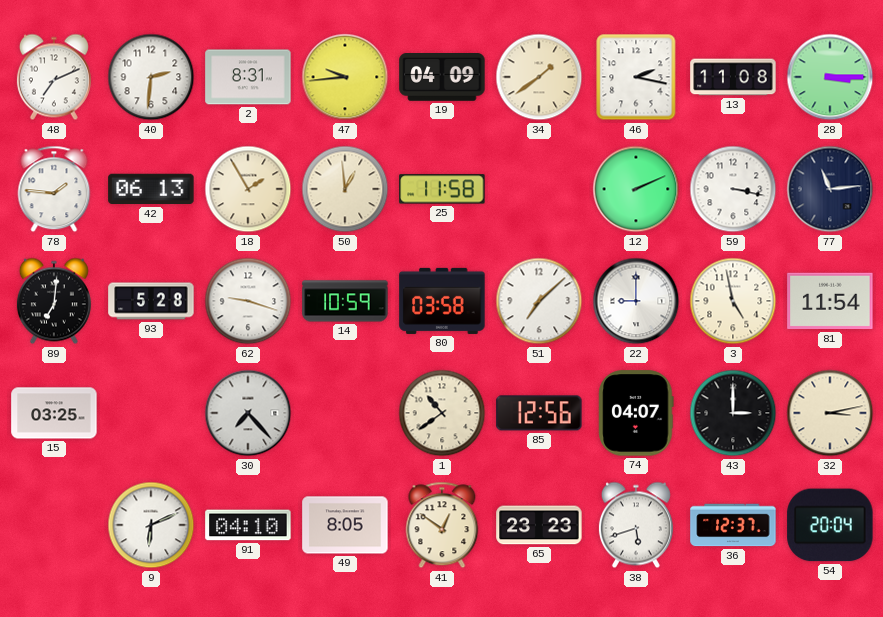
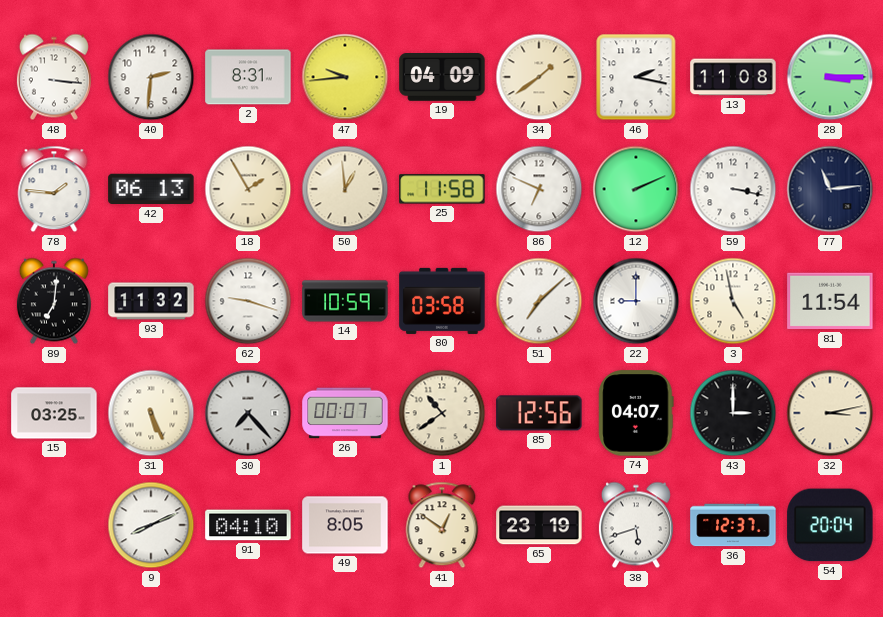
48: 7:11 -> 3:16 (54, 77)
86: none -> 6:49 (539, 189)
93: 5:28 -> 11:32 (151, 301)
31: none -> 5:26 (151, 413)
26: none -> 00:07 (345, 413)
9: 6:11 -> 8:11 (151, 525)
65: 23:23 -> 23:19 (539, 525)
